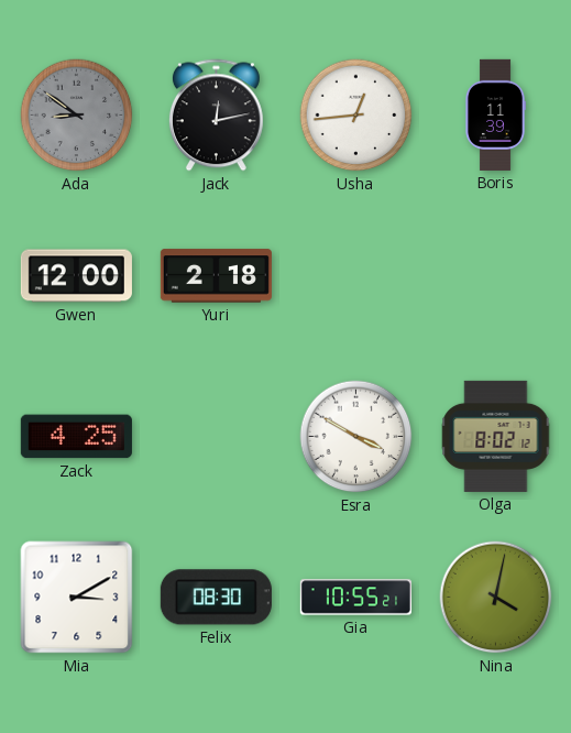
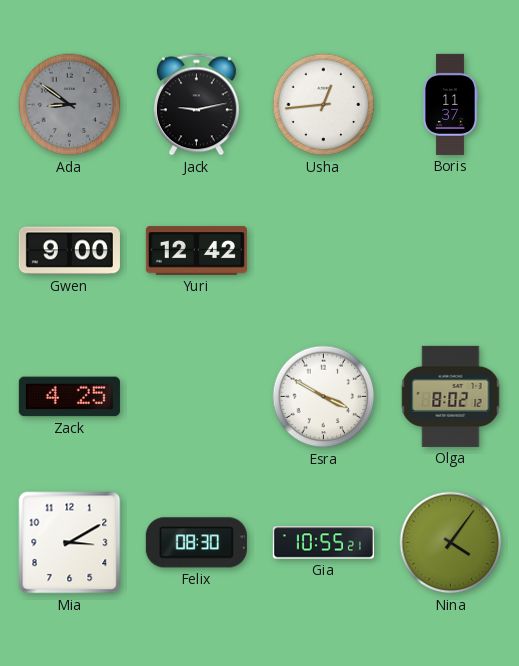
Jack: 12:13 -> 9:13 (196, 105)
Boris: 11:39 -> 11:37 (449, 104)
Gwen: 12:00 -> 9:00 (69, 251)
Yuri: 2:18 -> 12:42 (196, 251)
Nina: 4:02 -> 4:06 (451, 543)
